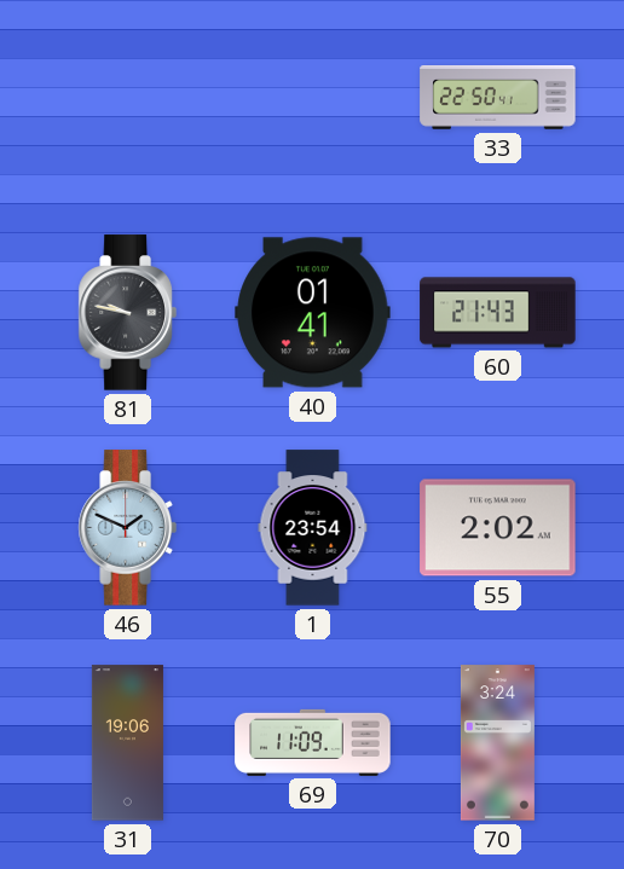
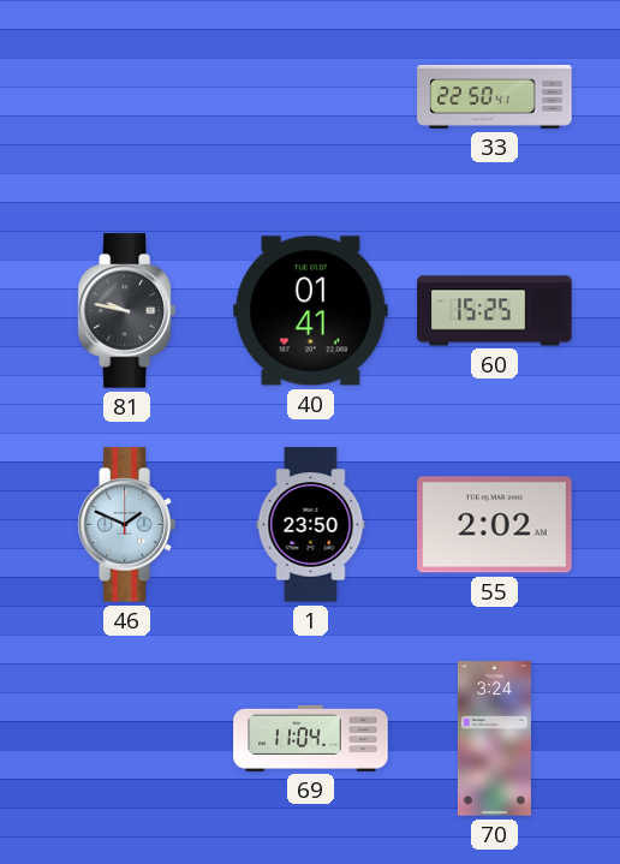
60: 21:43 -> 15:25 (495, 311)
1: 23:54 -> 23:50 (311, 525)
31: 19:06 -> none (127, 743)
69: 11:09 -> 11:04 (311, 738)
